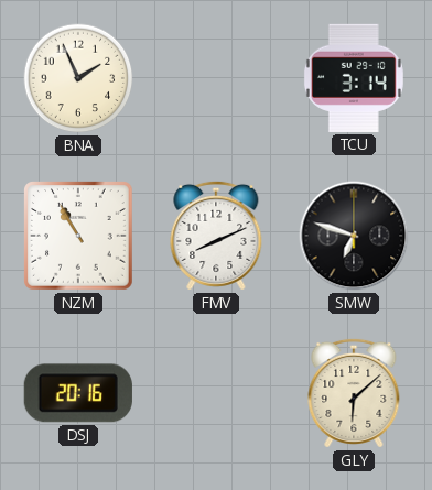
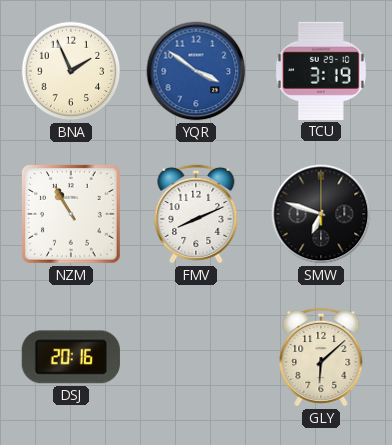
YQR: none -> 3:51 (196, 71)
TCU: 3:14 -> 3:19 (321, 71)
